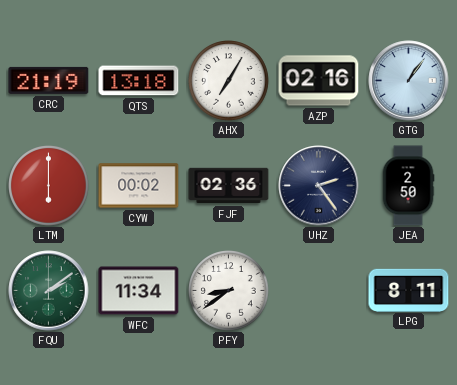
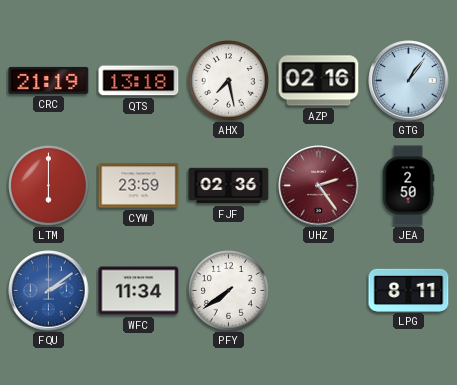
AHX: 7:05 -> 7:28 (229, 81)
CYW: 00:02 -> 23:59 (139, 186)
UHZ dial: navy -> burgundy (319, 186)
FQU dial: green -> blue (49, 291)
PFY: 8:39 -> 7:39 (229, 291)
